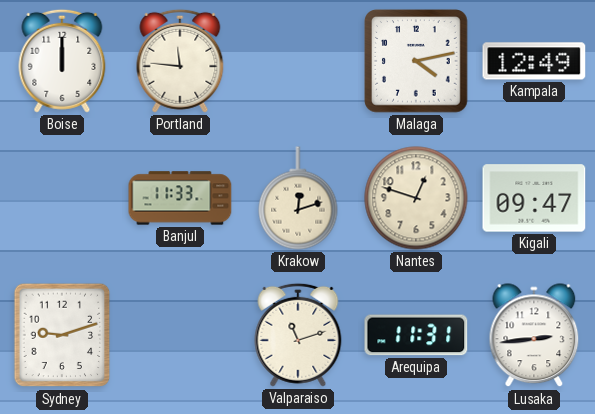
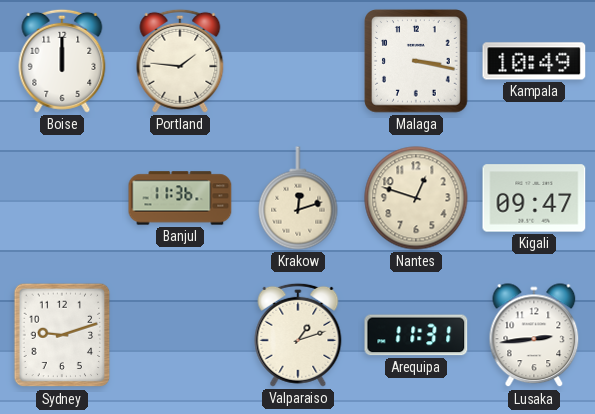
Portland: 11:46 -> 1:46 (180, 61)
Malaga: 4:13 -> 3:17 (416, 61)
Kampala: 12:49 -> 10:49 (534, 61)
Banjul: 11:33 -> 11:36 (180, 198)
Valparaiso: 11:12 -> 1:12 (298, 335)
